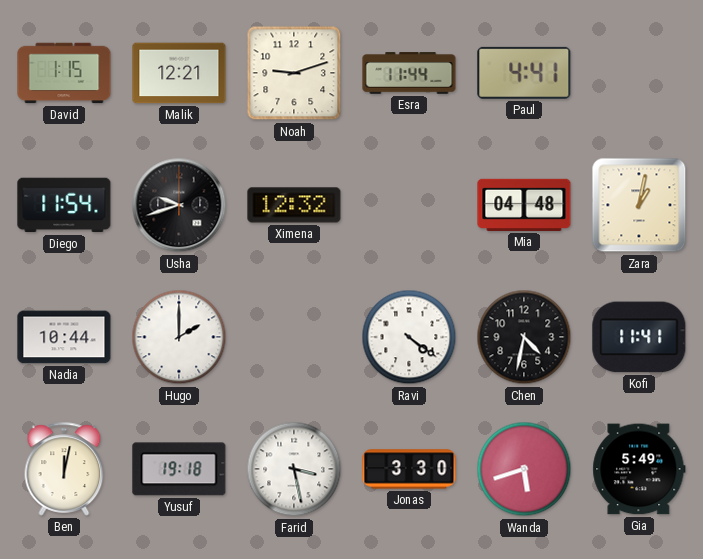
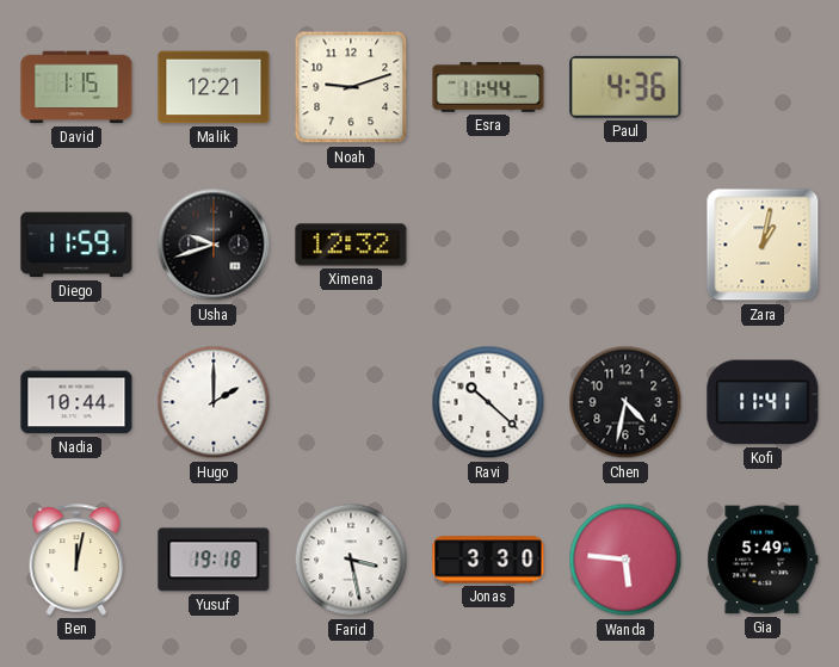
Paul: 4:41 -> 4:36 (625, 87)
Diego: 11:54 -> 11:59 (76, 245)
Mia: 04:48 -> none (524, 205)
Ravi: 4:21 -> 10:22 (488, 402)
Wanda: 5:42 -> 5:46 (625, 560)
